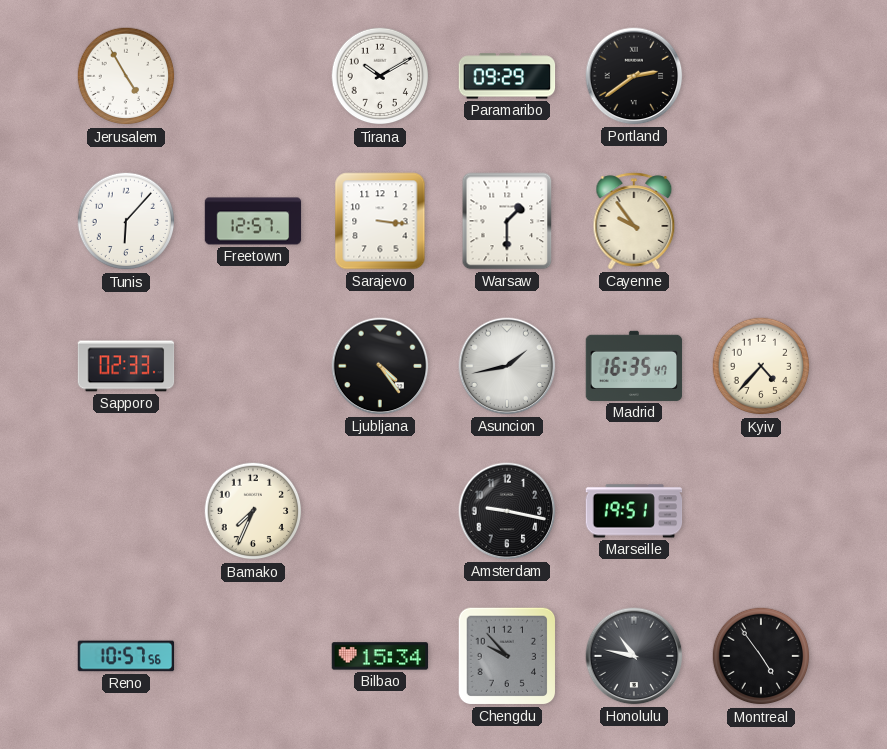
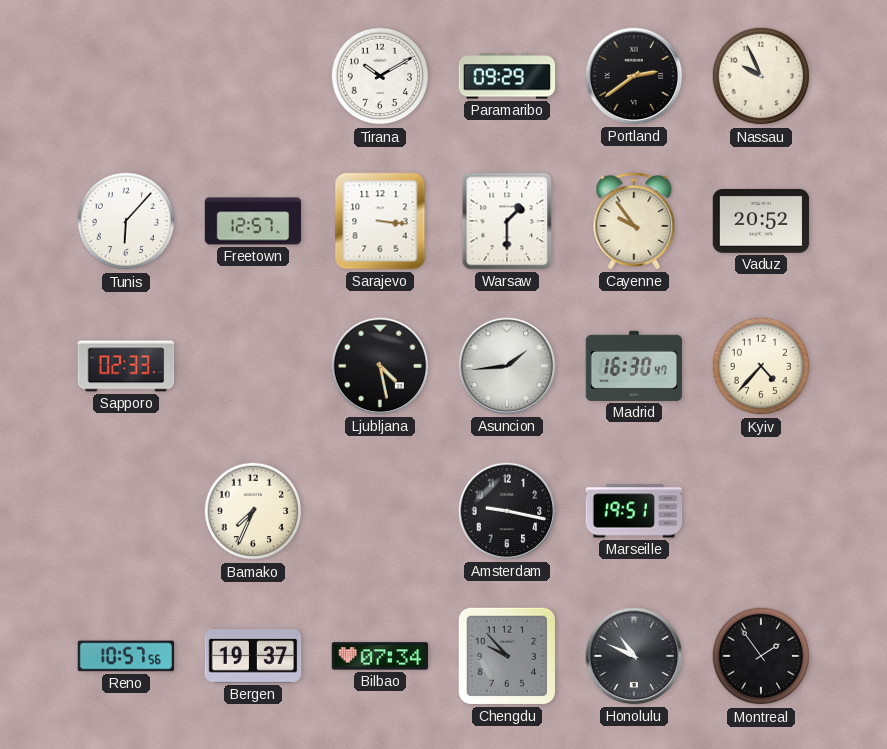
Jerusalem: 4:55 -> none (126, 76)
Nassau: none -> 9:56 (761, 76)
Vaduz: none -> 20:52 (761, 221)
Ljubljana: 4:24 -> 4:28 (380, 366)
Asuncion: 1:43 -> 1:44 (507, 366)
Madrid: 16:35 -> 16:30 (634, 366)
Bergen: none -> 19:37 (253, 656)
Bilbao: 15:34 -> 07:34 (380, 656)
Honolulu: 10:47 -> 10:49 (634, 656)
Montreal: 4:54 -> 1:54 (761, 656)
